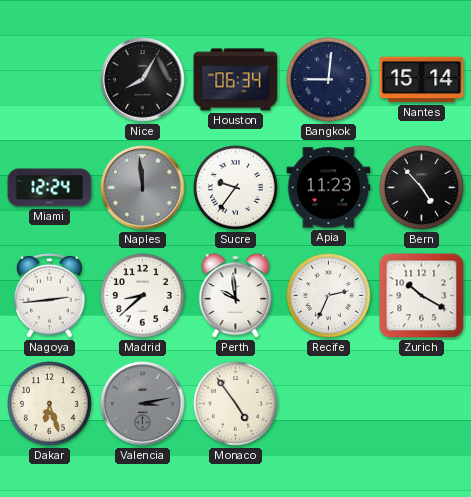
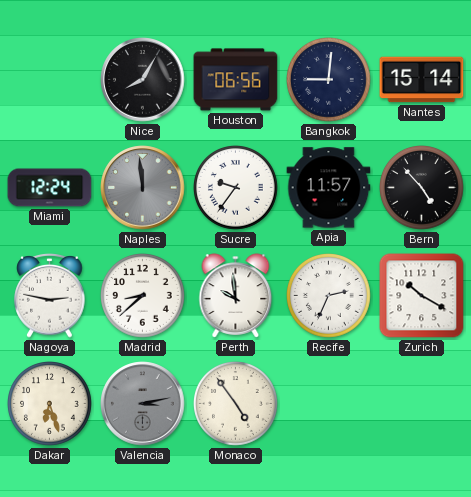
Houston: 06:34 -> 06:56 (236, 80)
Apia: 11:23 -> 11:57 (329, 188)
Nagoya: 2:44 -> 2:47 (50, 296)
